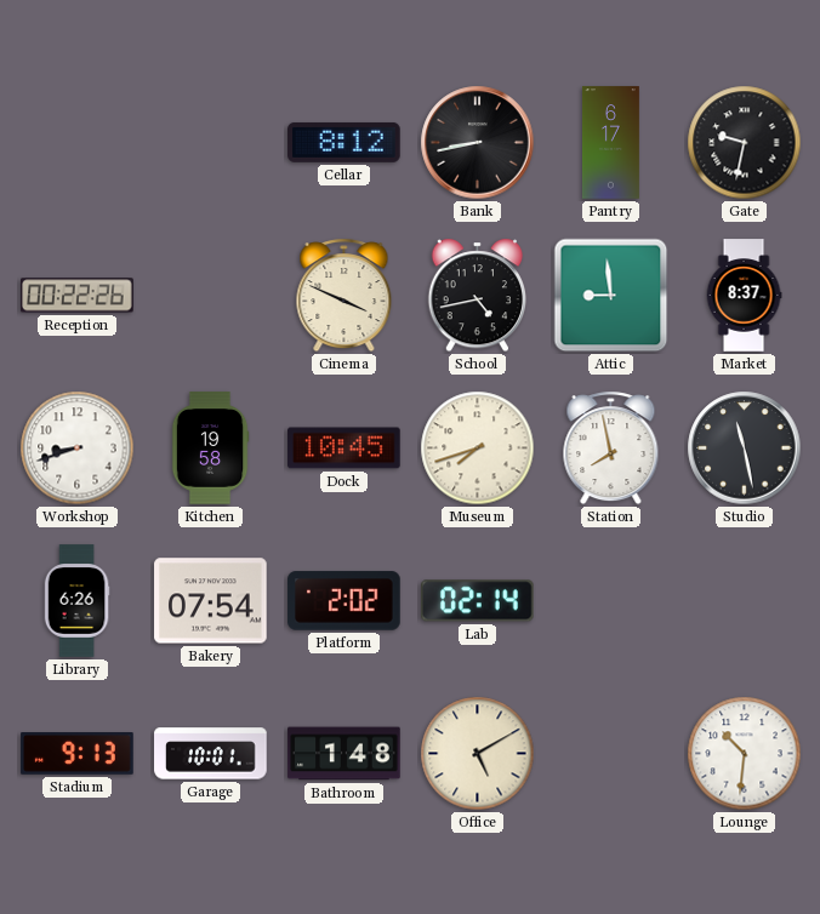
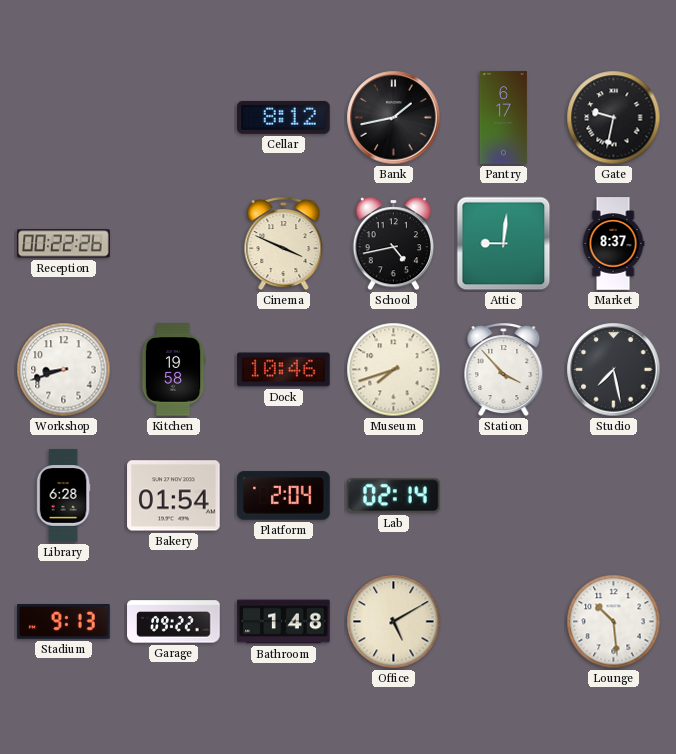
Bank: 8:43 -> 1:43 (394, 118)
Attic: 8:59 -> 9:01 (504, 244)
Dock: 10:45 -> 10:46 (284, 370)
Station: 7:58 -> 3:53 (504, 370)
Studio: 11:28 -> 7:28 (614, 370)
Library: 6:26 -> 6:28 (63, 496)
Bakery: 07:54 -> 01:54 (174, 496)
Platform: 2:02 -> 2:04 (284, 496)
Garage: 10:01 -> 09:22 (174, 622)
Lounge: 10:31 -> 10:29 (614, 622)
